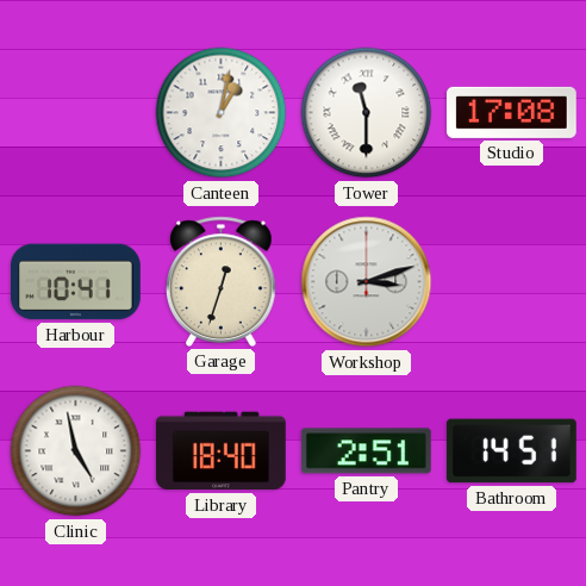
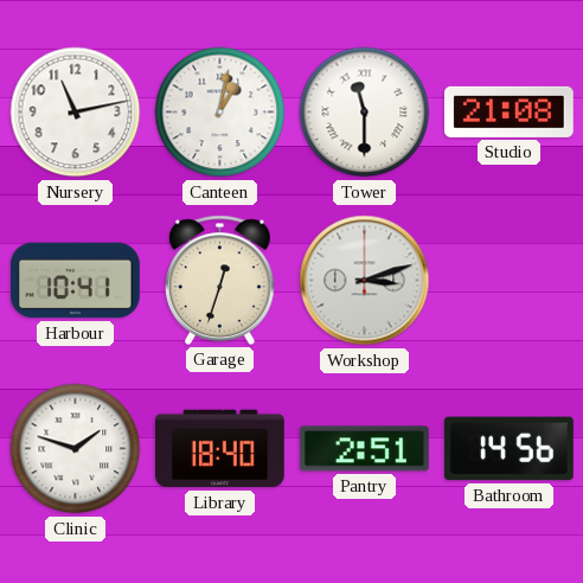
Nursery: none -> 11:13 (76, 113)
Studio: 17:08 -> 21:08 (508, 111)
Clinic: 4:58 -> 1:48 (76, 449)
Bathroom: 14:51 -> 14:56 (508, 449)
